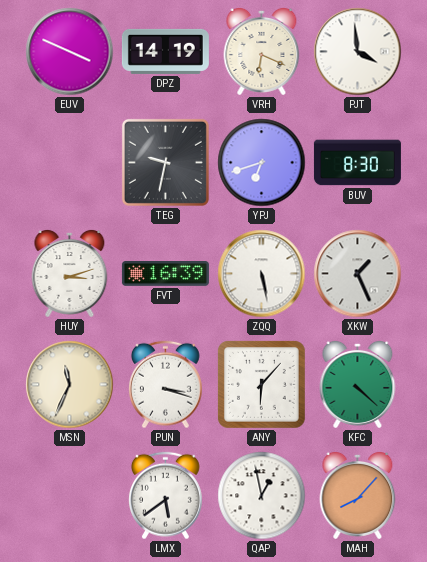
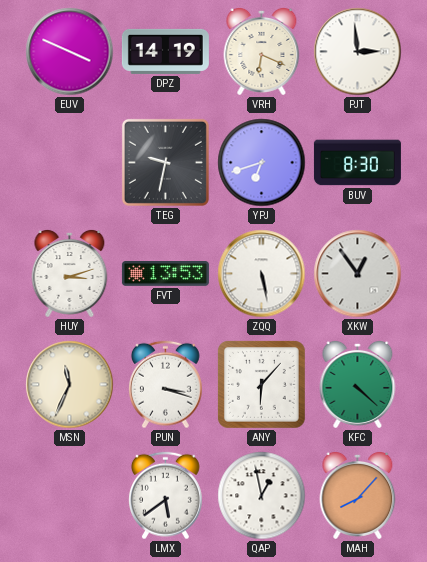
PJT: 3:59 -> 2:59 (358, 52)
FVT: 16:39 -> 13:53 (165, 274)
XKW: 1:26 -> 12:54 (358, 274)
